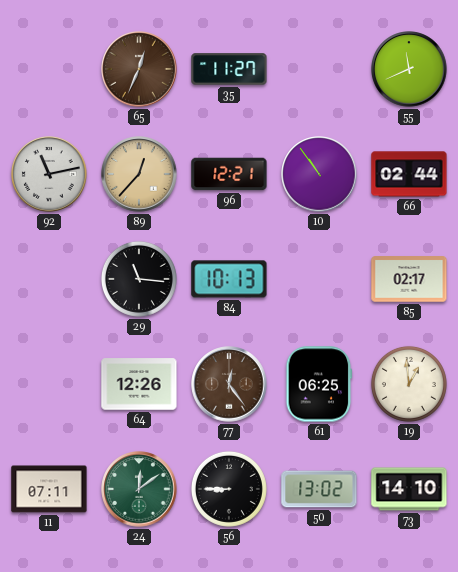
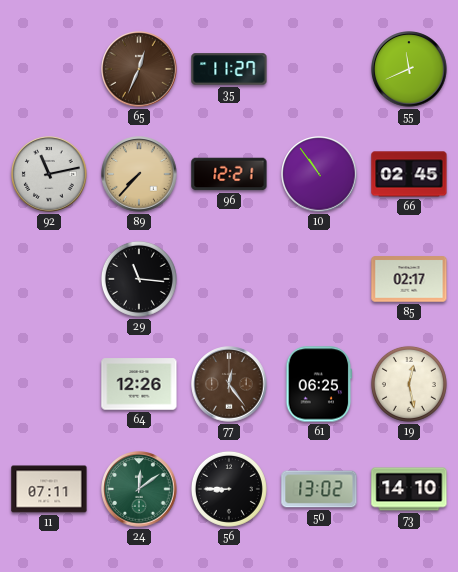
89: 12:37 -> 7:37 (139, 174)
66: 02:44 -> 02:45 (409, 174)
84: 10:13 -> none (229, 279)
19: 12:59 -> 12:28 (409, 384)
